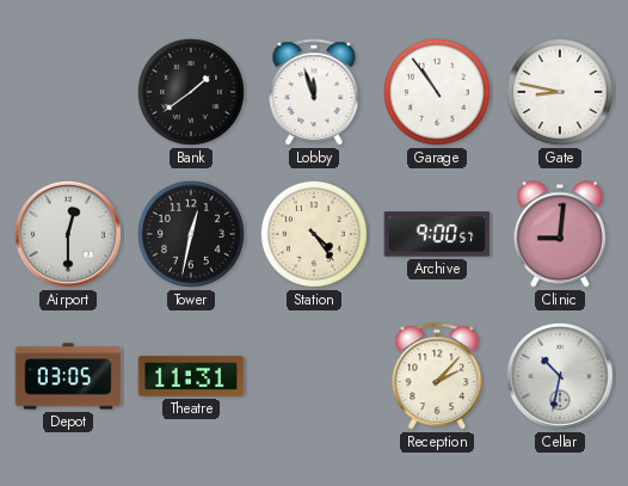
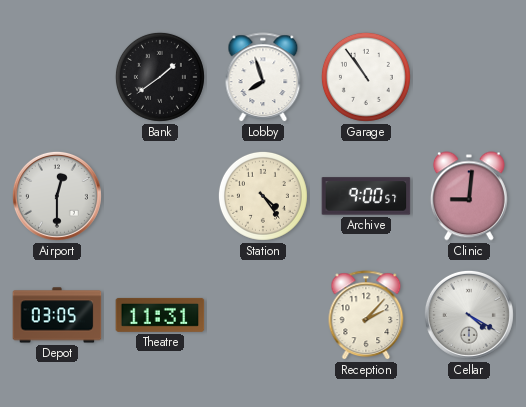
Lobby: 11:57 -> 7:57 (263, 78)
Gate: 8:47 -> none (560, 92)
Tower: 12:32 -> none (191, 234)
Cellar: 10:32 -> 4:20 (469, 315)
